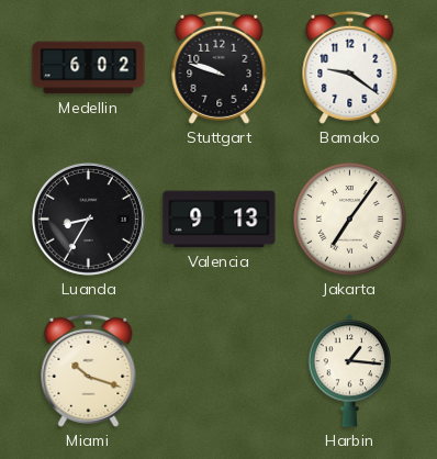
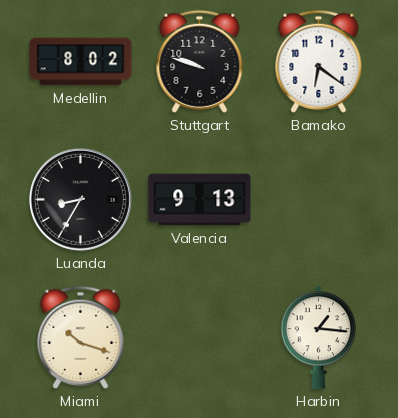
Medellin: 6:02 -> 8:02 (81, 62)
Bamako: 9:21 -> 6:21 (319, 61)
Jakarta: 7:06 -> none (350, 220)
